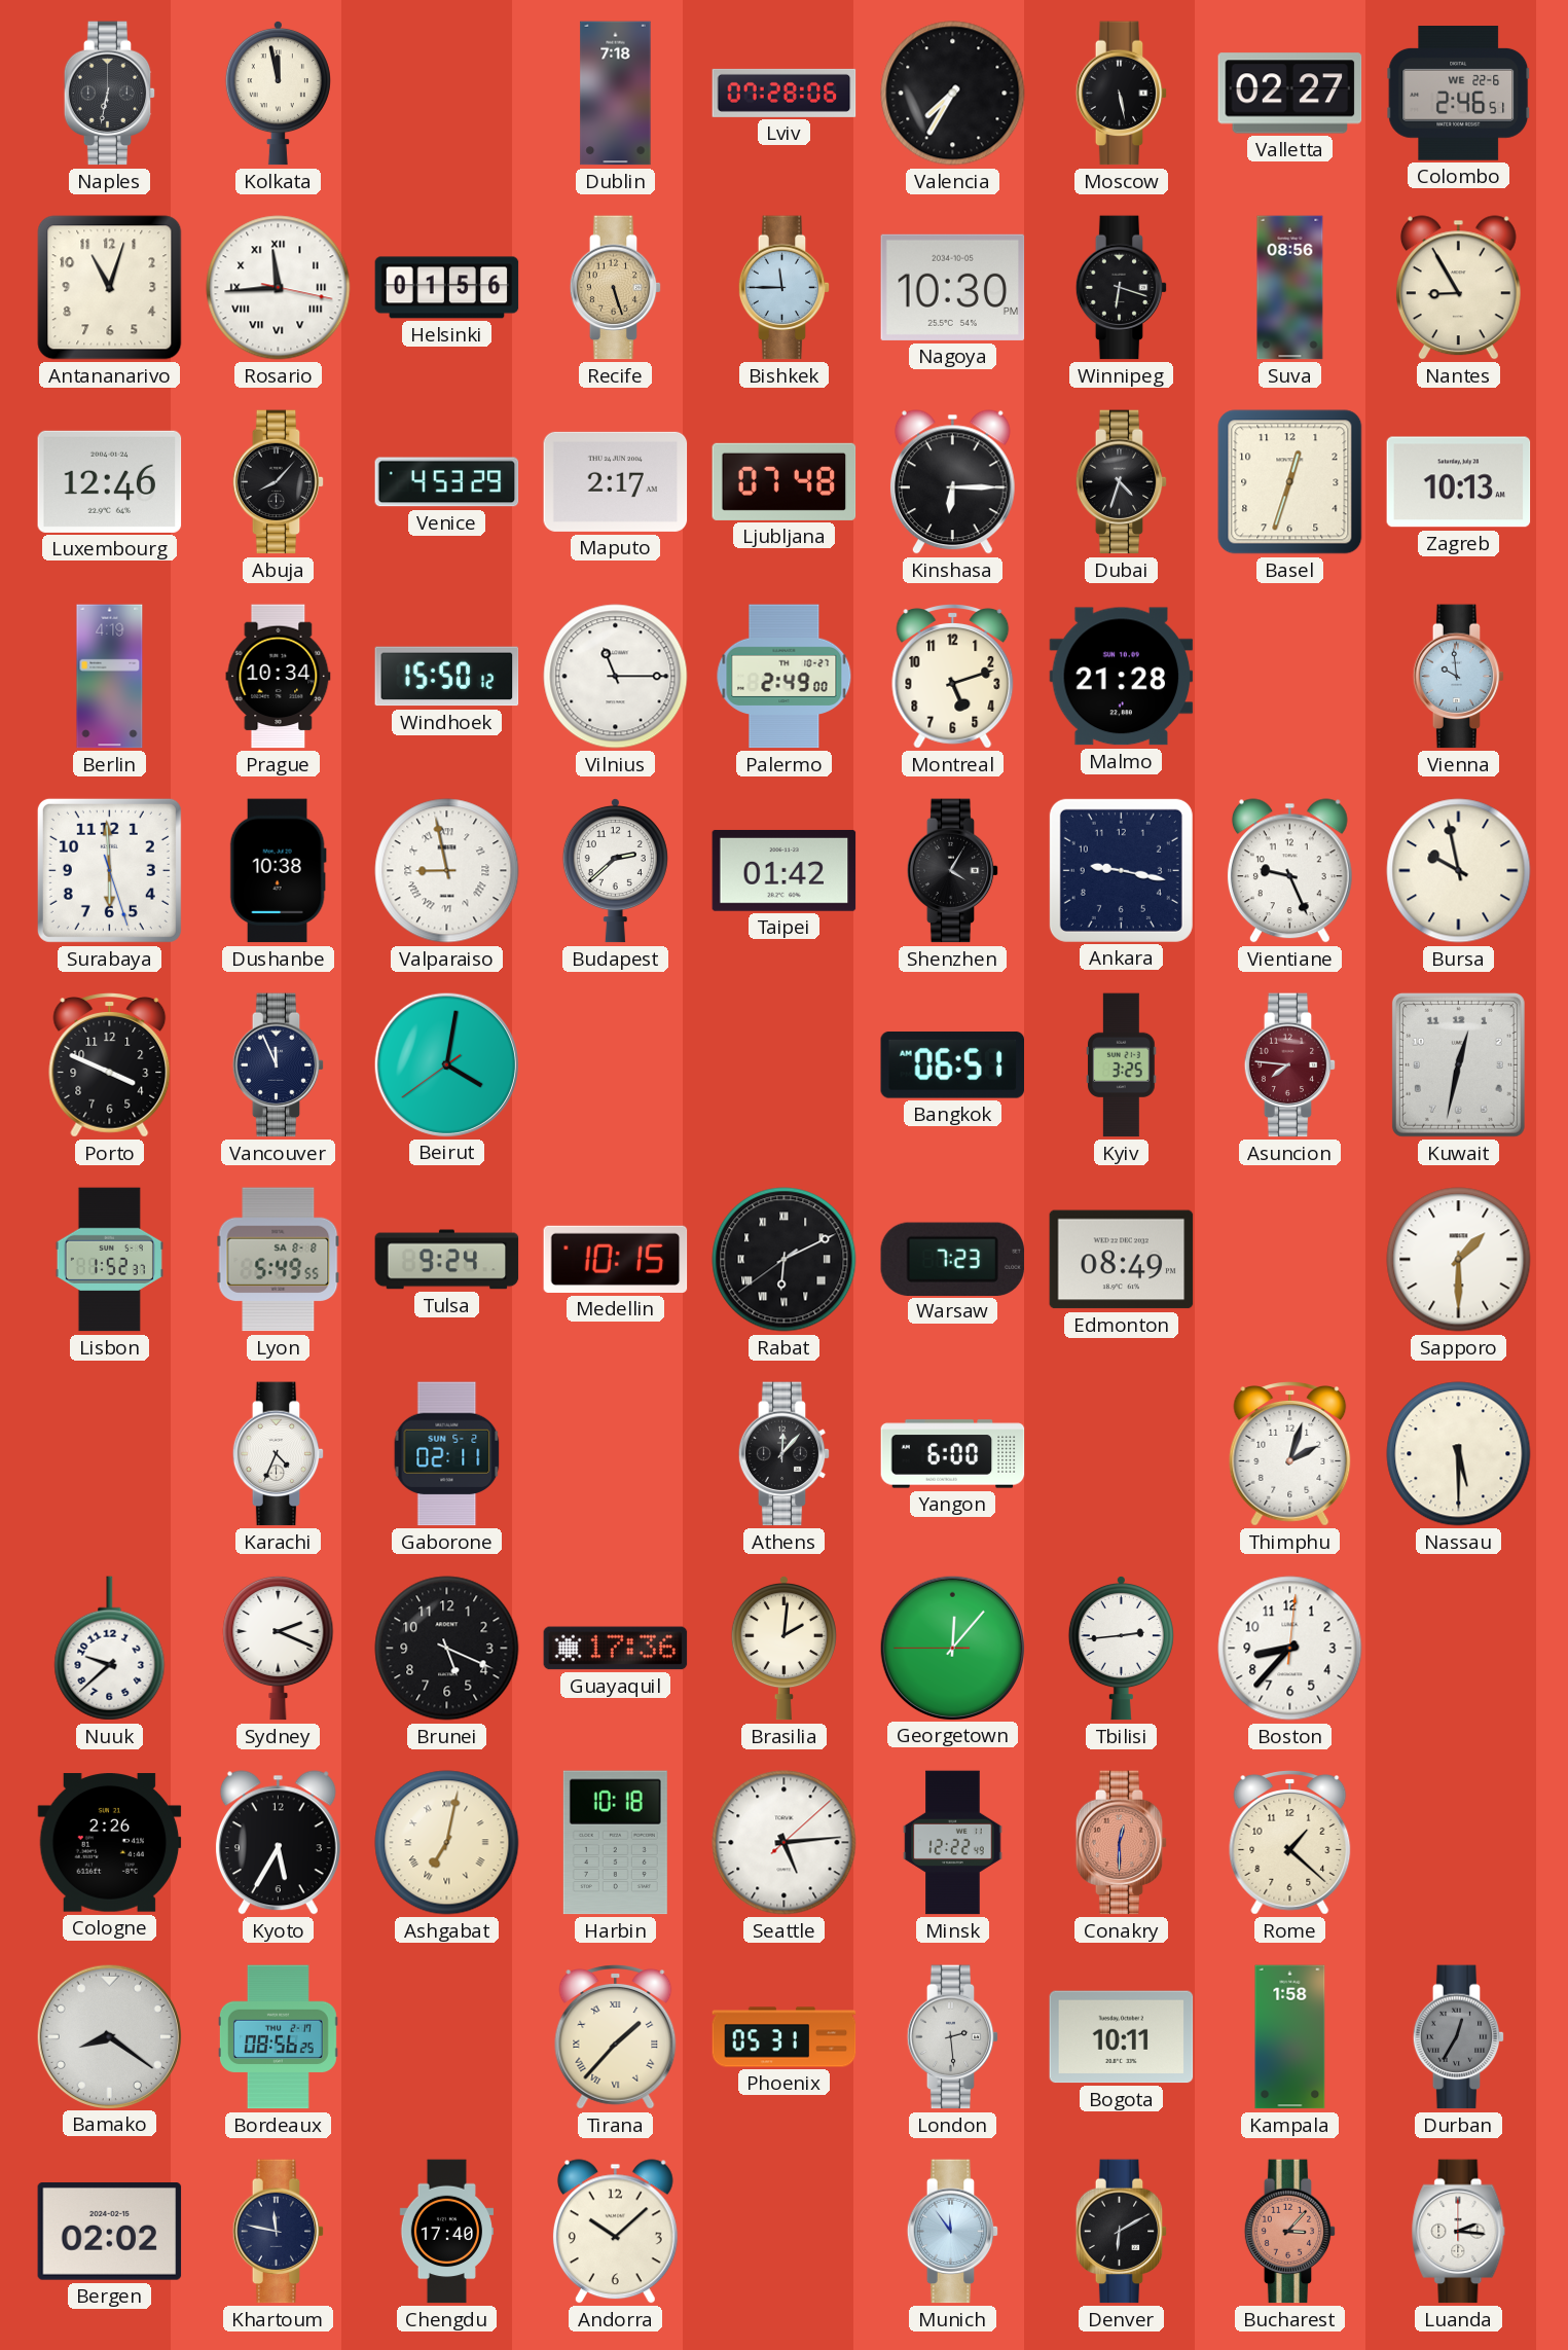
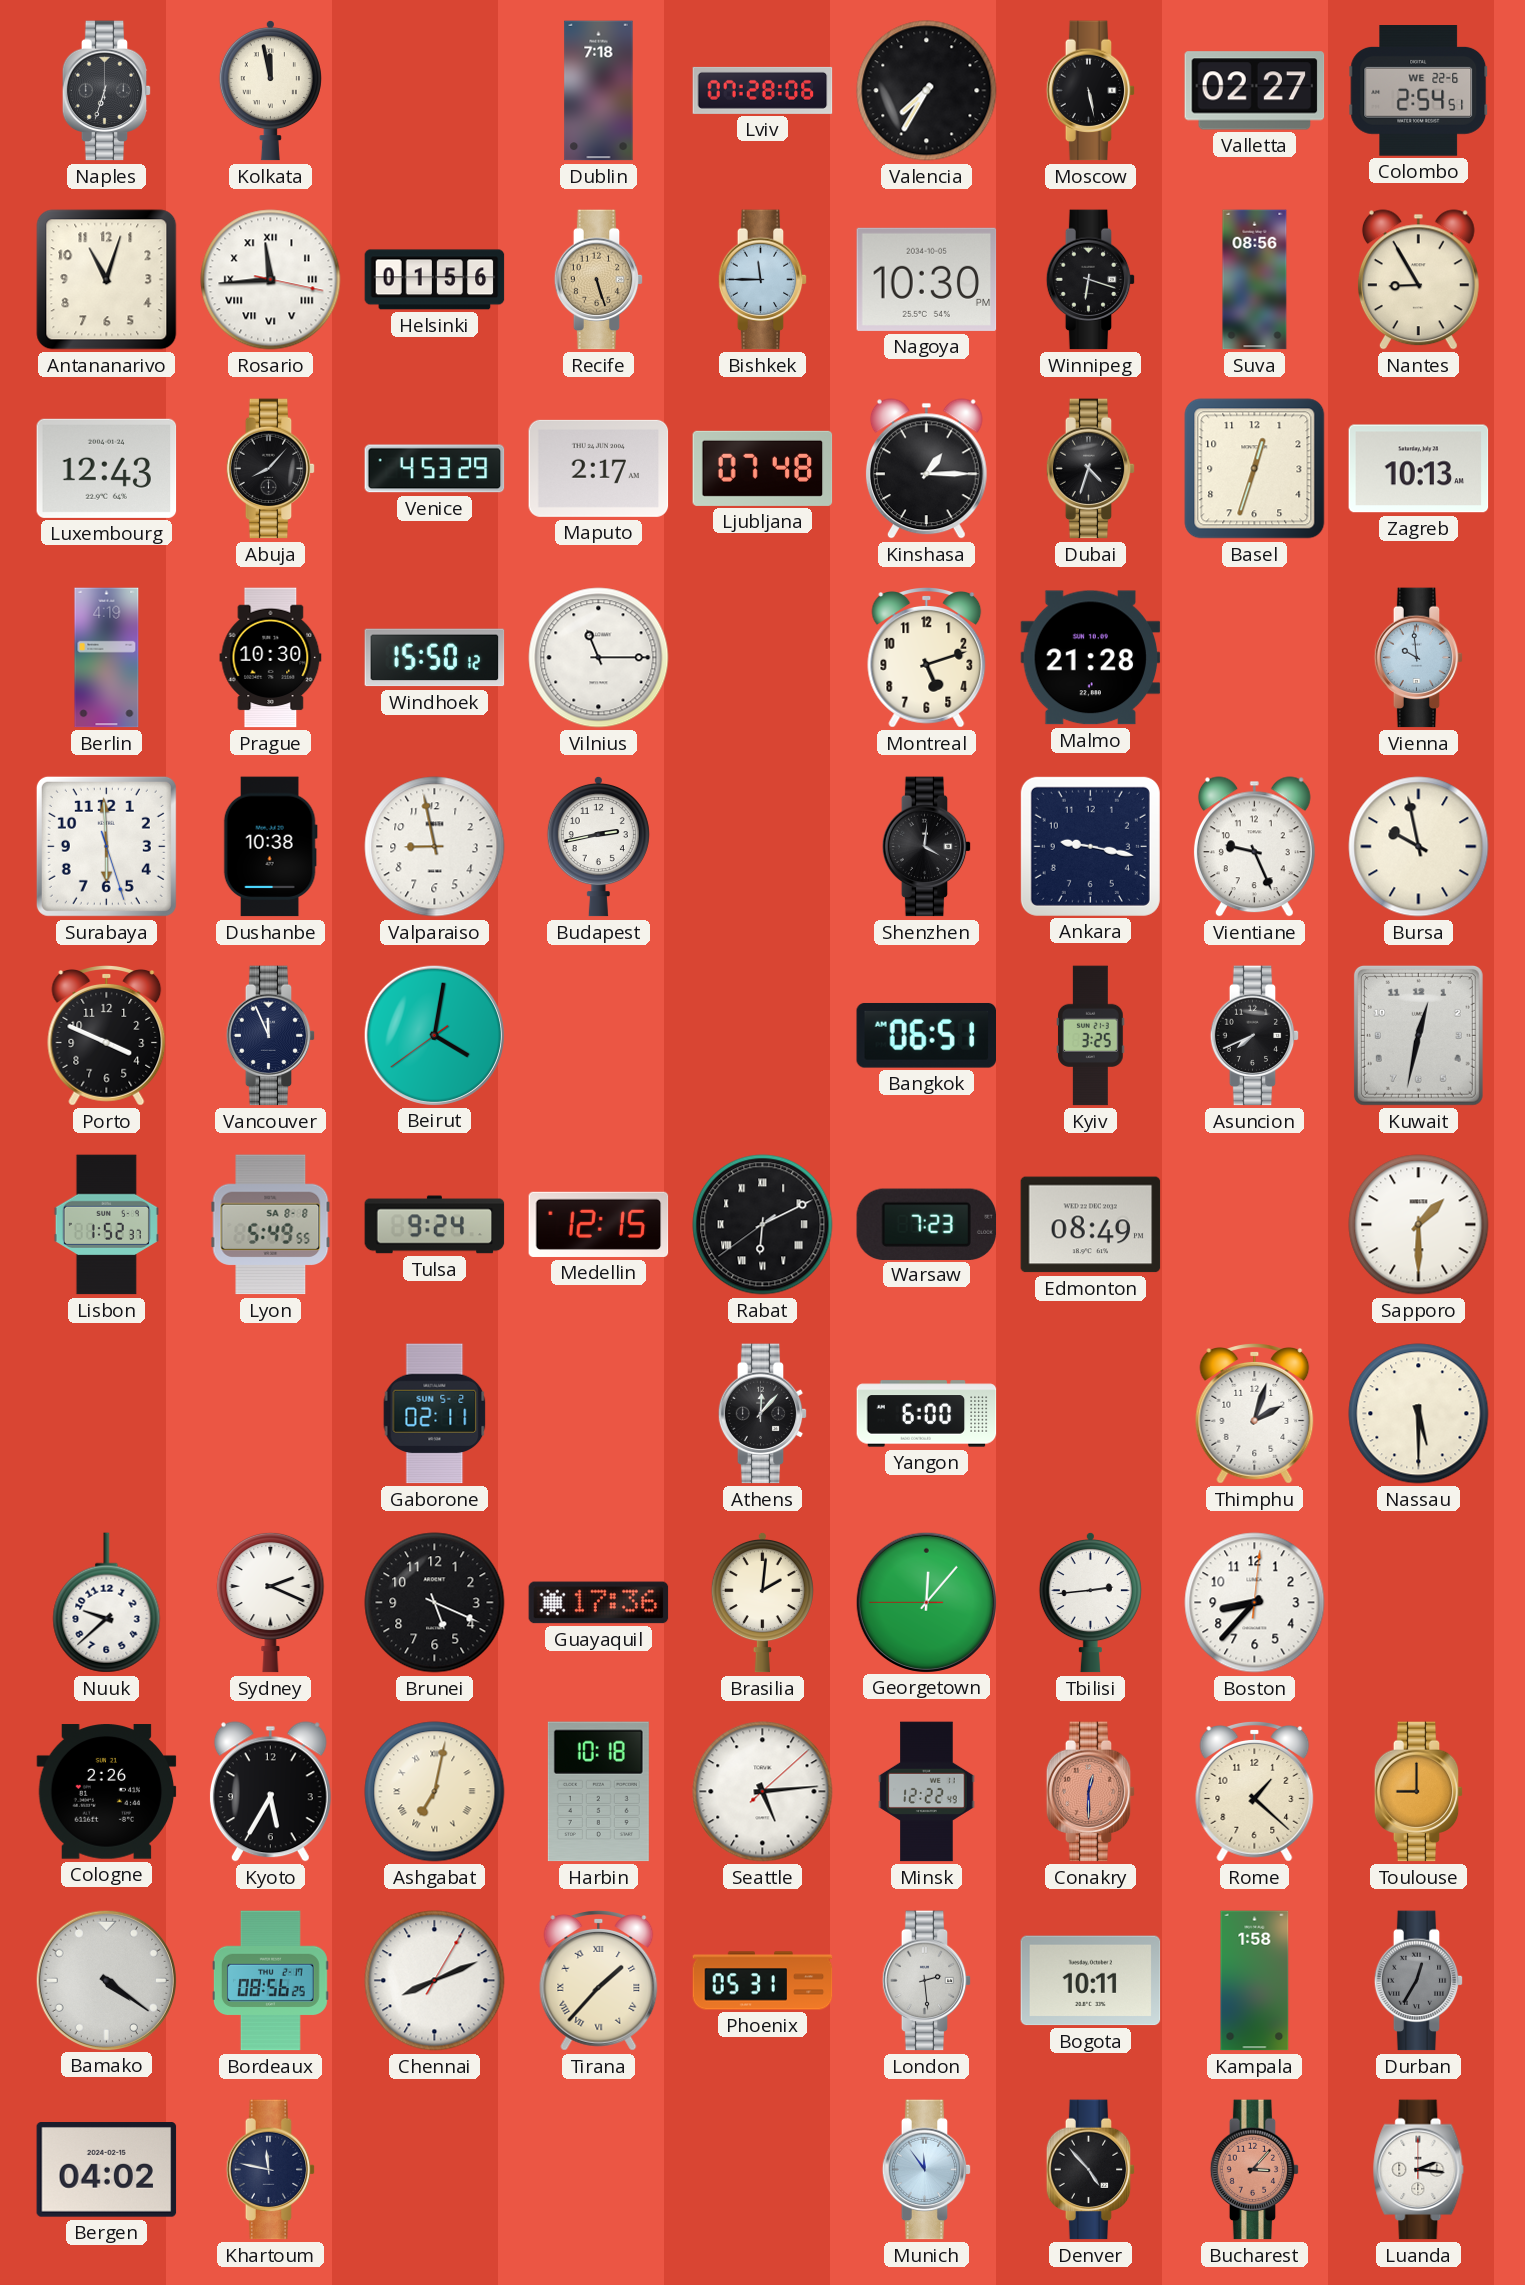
Naples: 6:32 -> 6:33 (107, 91)
Colombo: 2:46 -> 2:54 (1419, 91)
Luxembourg: 12:46 -> 12:43 (107, 468)
Kinshasa: 6:15 -> 1:15 (926, 469)
Prague: 10:34 -> 10:30 (271, 658)
Palermo: 2:49 -> none (785, 677)
Valparaiso numerals: Roman -> Arabic (435, 847)
Budapest: 2:38 -> 2:43 (598, 846)
Taipei: 01:42 -> none (785, 870)
Shenzhen: 4:05 -> 4:01 (927, 847)
Asuncion: 7:46 -> 7:41 (1255, 1036)
Asuncion dial: burgundy -> black (1255, 1036)
Medellin: 10:15 -> 12:15 (599, 1224)
Karachi: 4:34 -> none (279, 1454)
Toulouse: none -> 9:00 (1419, 1792)
Bamako: 8:21 -> 4:21 (106, 1980)
Chennai: none -> 8:11 (435, 1981)
Bergen: 02:02 -> 04:02 (107, 2170)
Chengdu: 17:40 -> none (446, 2232)
Andorra: 10:08 -> none (615, 2232)
Denver: 6:10 -> 4:53 (1091, 2170)
